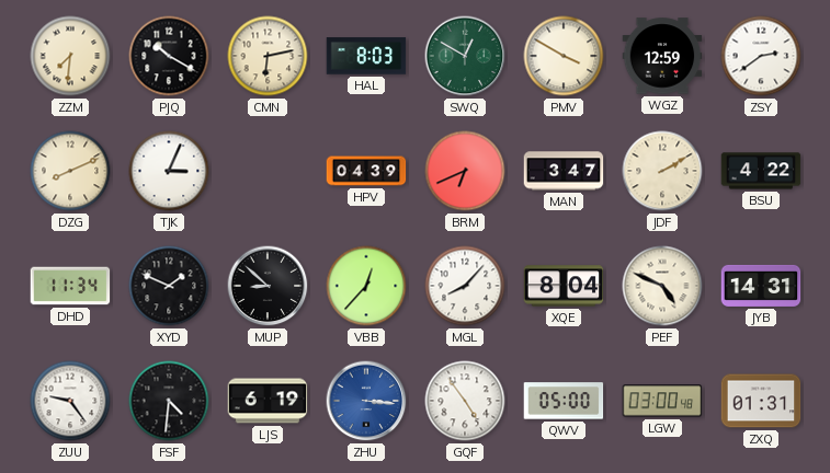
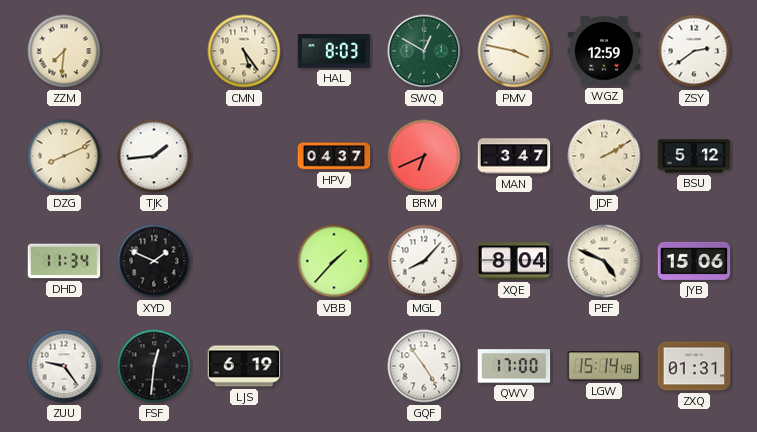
PJQ: 10:20 -> none (169, 56)
CMN: 6:13 -> 5:24 (244, 51)
PMV: 3:50 -> 3:47 (514, 51)
TJK: 3:04 -> 1:44 (154, 156)
HPV: 04:39 -> 04:37 (334, 156)
BSU: 4:22 -> 5:12 (694, 156)
MUP: 8:52 -> none (268, 286)
VBB: 12:37 -> 1:37 (334, 261)
JYB: 14:31 -> 15:06 (694, 261)
FSF: 4:31 -> 12:31 (154, 366)
ZHU: 3:16 -> none (366, 401)
QWV: 05:00 -> 17:00 (514, 366)
LGW: 03:00 -> 15:14 (604, 366)
